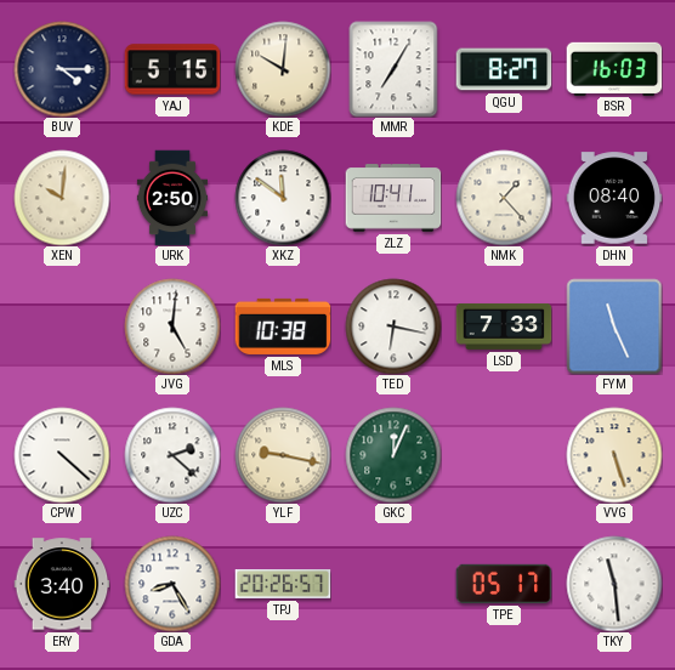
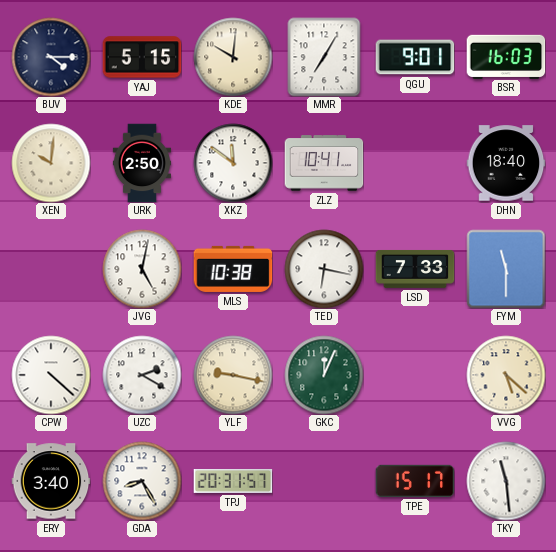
QGU: 8:27 -> 9:01 (415, 57)
NMK: 1:23 -> none (504, 198)
DHN: 08:40 -> 18:40 (506, 163)
JVG: 5:01 -> 5:02 (142, 269)
FYM: 11:26 -> 11:30 (506, 269)
UZC: 2:22 -> 2:20 (142, 375)
VVG: 5:27 -> 5:22 (506, 375)
TPJ: 20:26 -> 20:31 (233, 482)
TPE: 05:17 -> 15:17 (415, 481)
